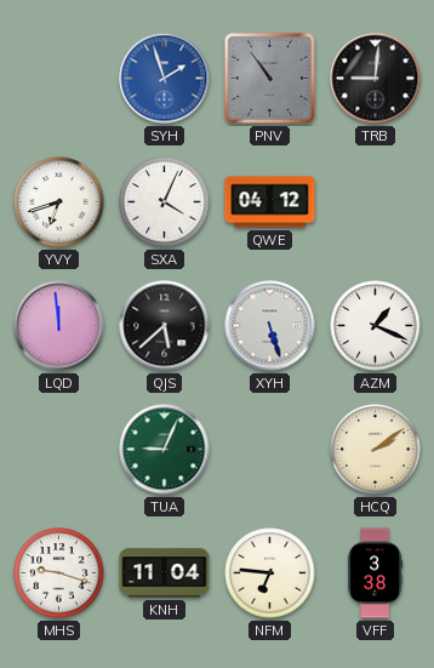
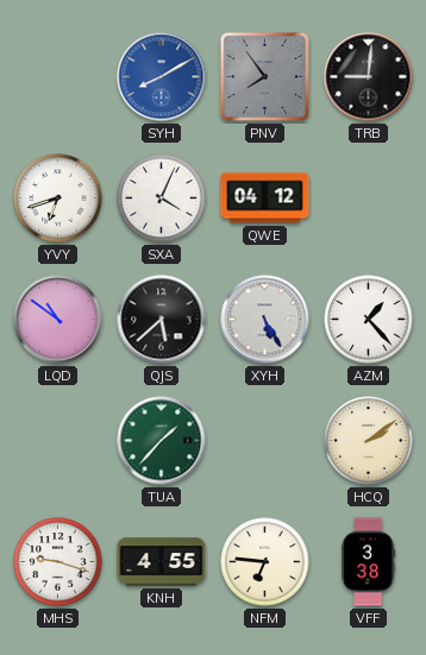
SYH: 1:57 -> 8:10 (162, 77)
PNV: 10:54 -> 7:54 (264, 76)
LQD: 11:59 -> 10:51 (58, 320)
XYH: 5:27 -> 5:25 (265, 320)
AZM: 1:19 -> 1:23 (369, 320)
TUA: 9:04 -> 1:37 (162, 441)
KNH: 11:04 -> 4:55 (162, 562)
